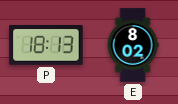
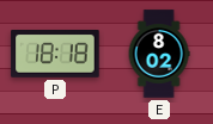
P: 18:13 -> 18:18 (55, 55)
